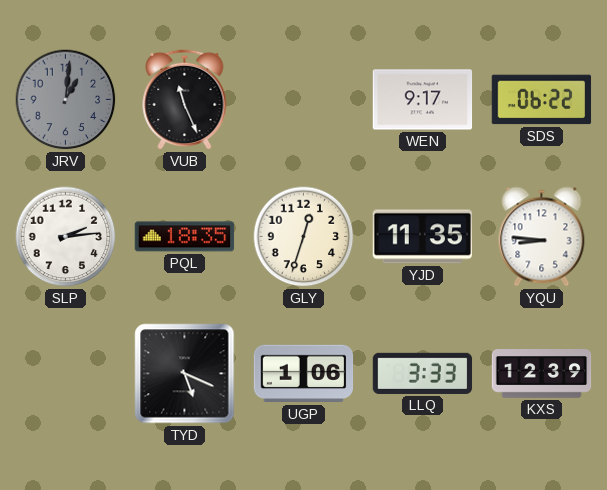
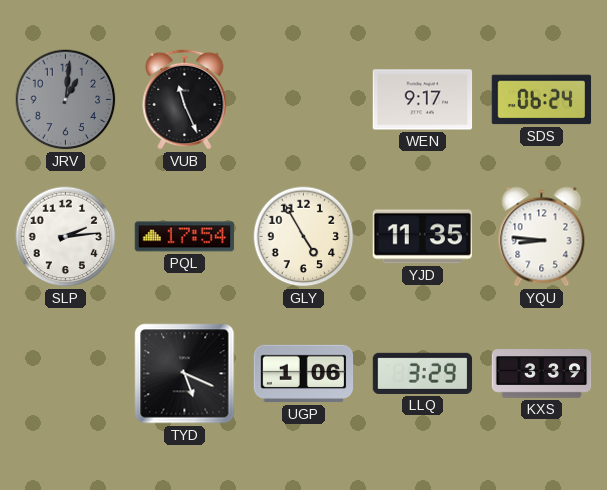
SDS: 06:22 -> 06:24 (542, 100)
PQL: 18:35 -> 17:54 (185, 237)
GLY: 12:33 -> 4:55 (304, 237)
LLQ: 3:33 -> 3:29 (423, 373)
KXS: 12:39 -> 3:39 (542, 374)
